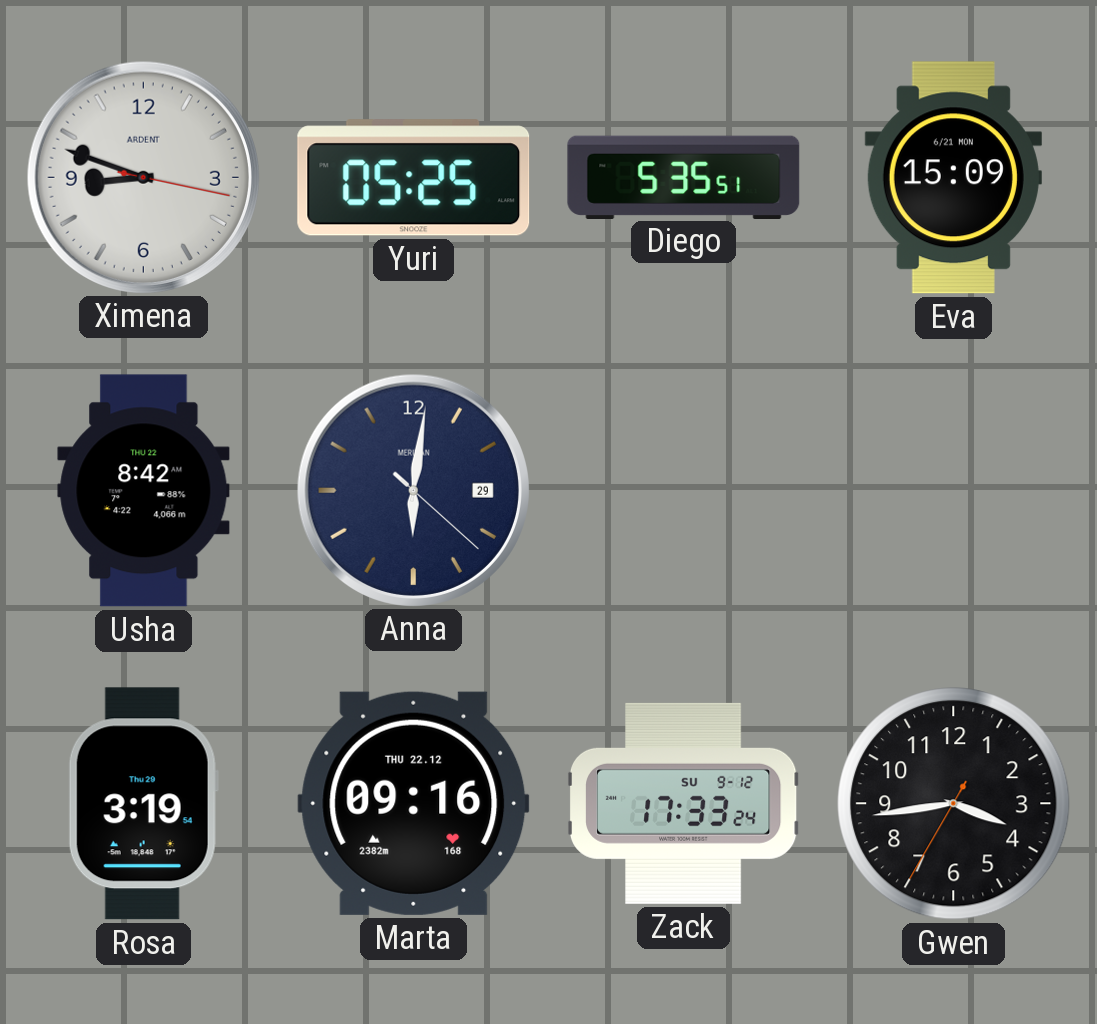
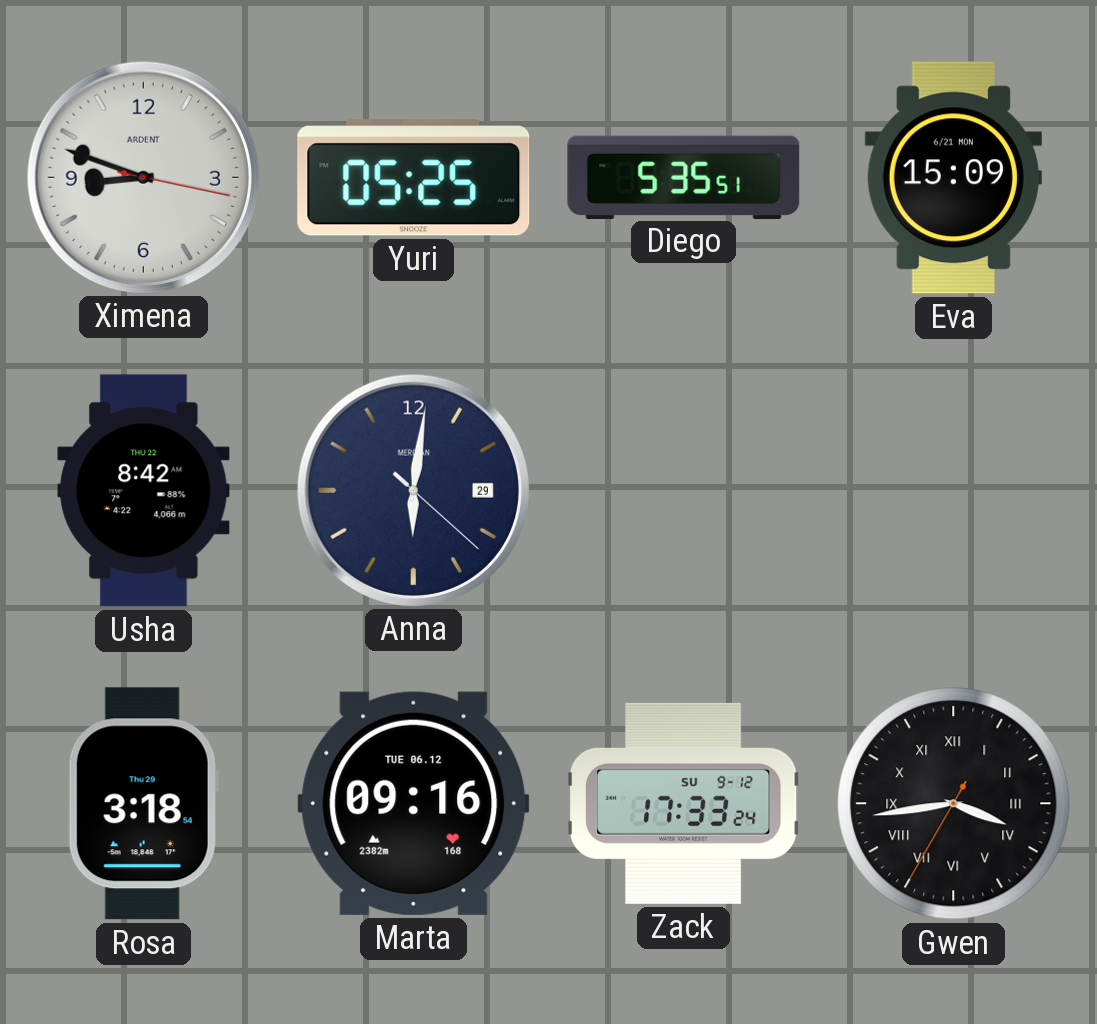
Rosa: 3:19 -> 3:18 (143, 804)
Marta date: THU 22.12 -> TUE 06.12 (414, 803)
Gwen numerals: Arabic -> Roman (954, 804)
